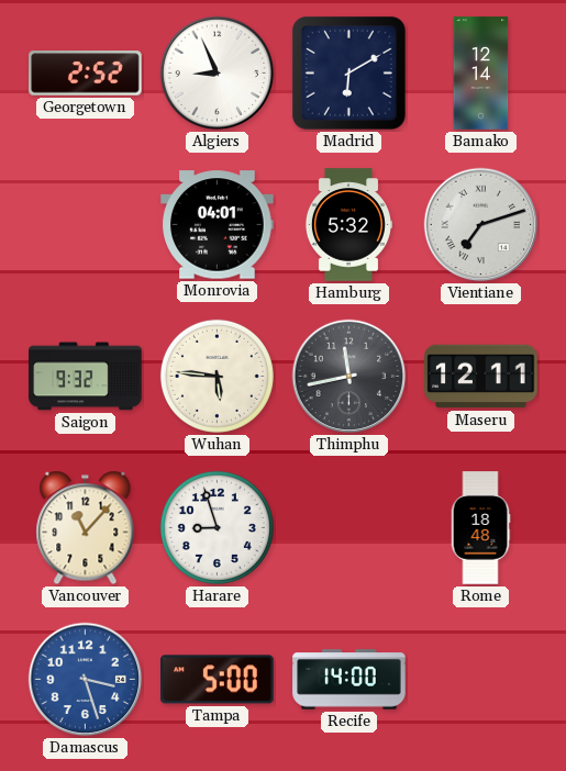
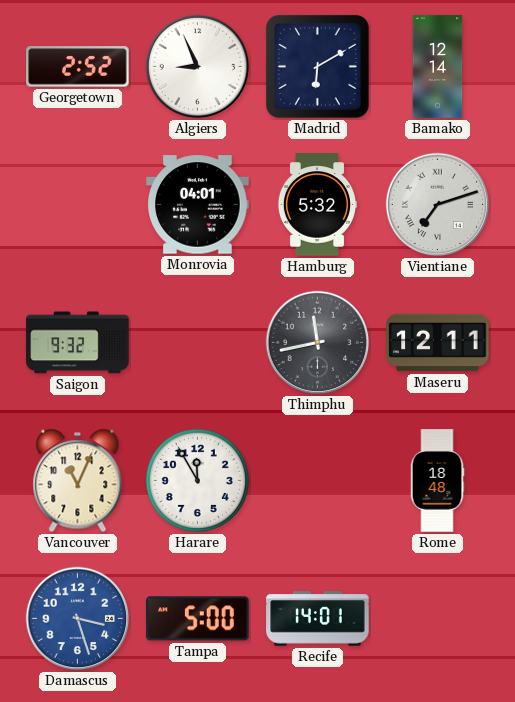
Wuhan: 5:46 -> none (217, 376)
Vancouver: 11:07 -> 11:04 (78, 481)
Harare: 8:57 -> 11:55 (197, 480)
Recife: 14:00 -> 14:01 (318, 619)
